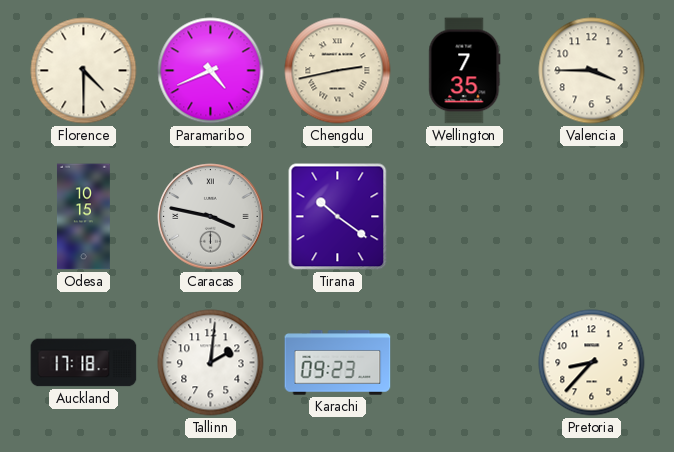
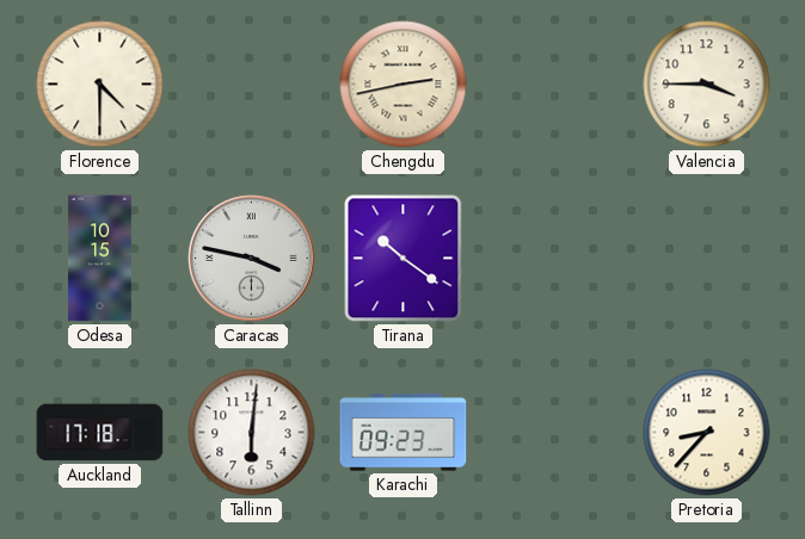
Paramaribo: 4:41 -> none (211, 71)
Wellington: 7:35 -> none (465, 71)
Tallinn: 2:01 -> 6:01 (252, 433)
